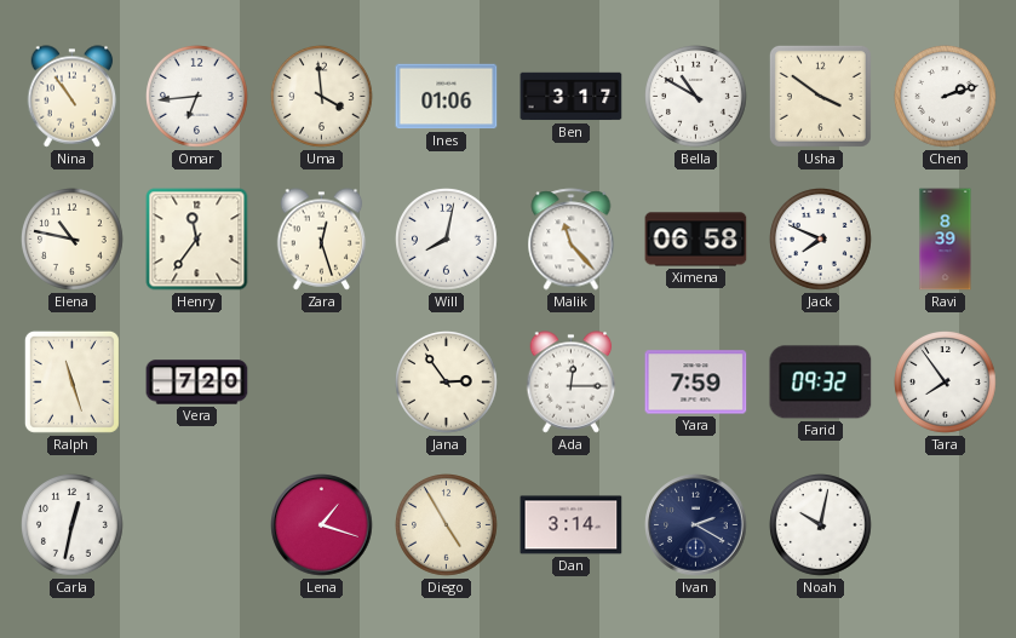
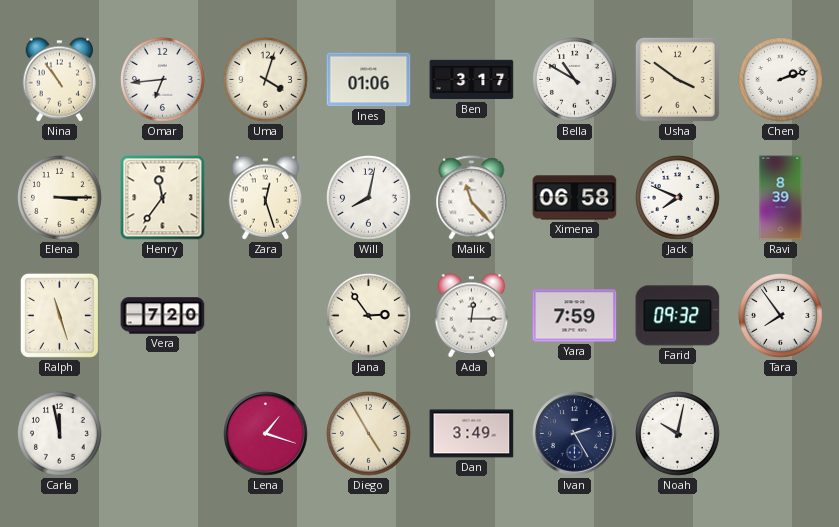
Uma: 3:59 -> 4:03 (266, 80)
Elena: 10:47 -> 3:15 (60, 198)
Carla: 12:32 -> 11:58 (60, 434)
Dan: 3:14 -> 3:49 (472, 434)
Ivan: 2:20 -> 2:25 (575, 434)
